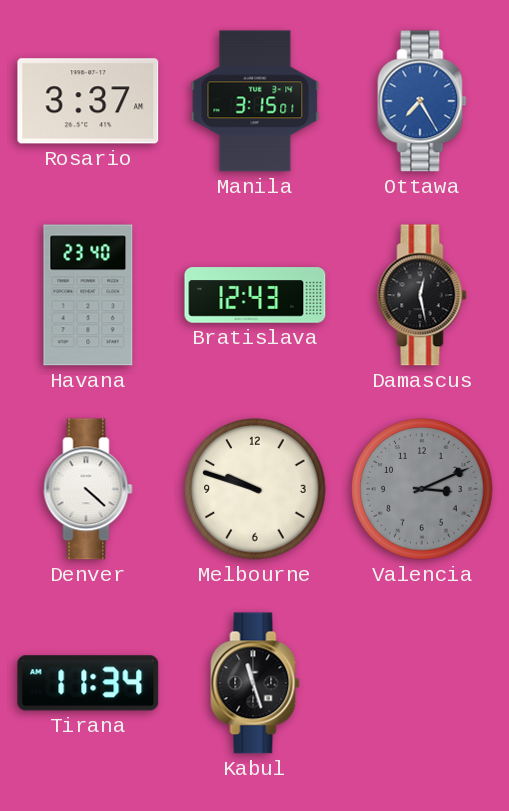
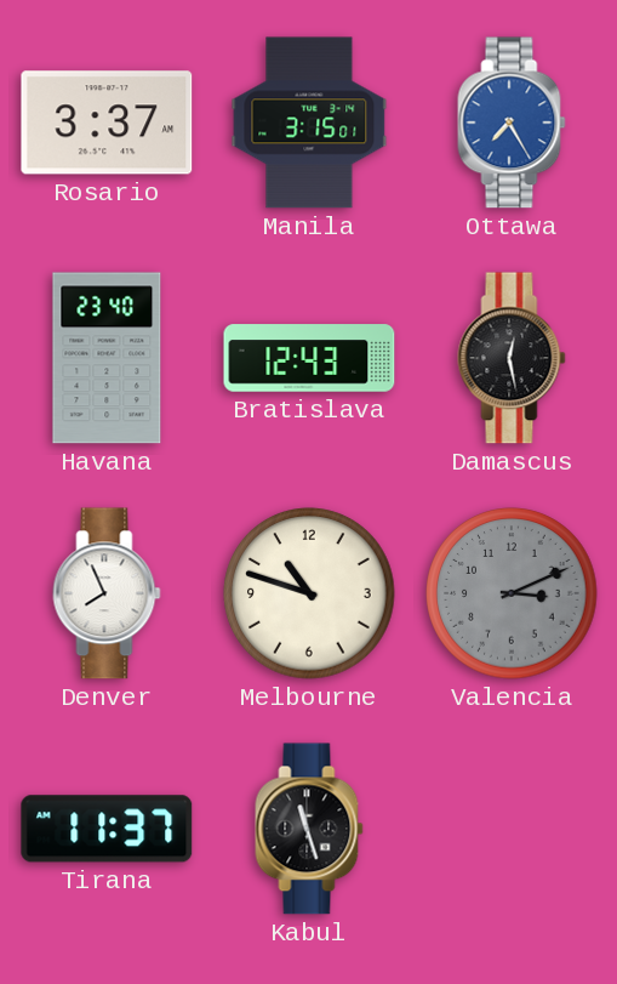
Denver: 4:22 -> 7:56 (107, 593)
Melbourne: 9:48 -> 10:48 (309, 593)
Tirana: 11:34 -> 11:37 (107, 829)
